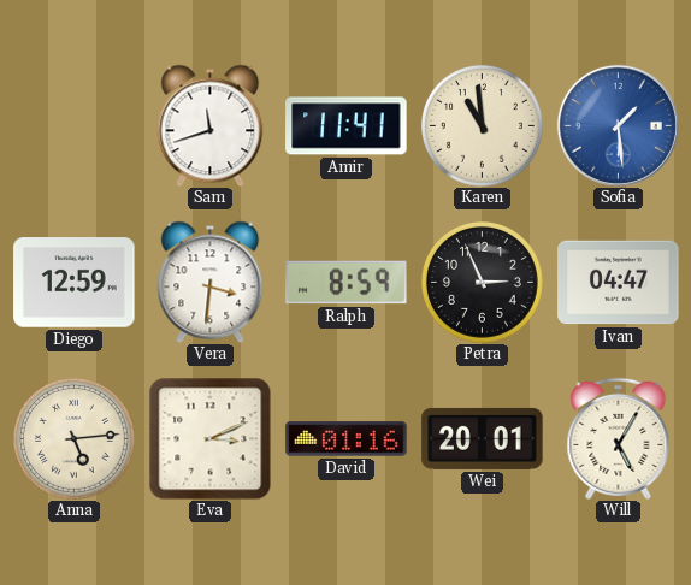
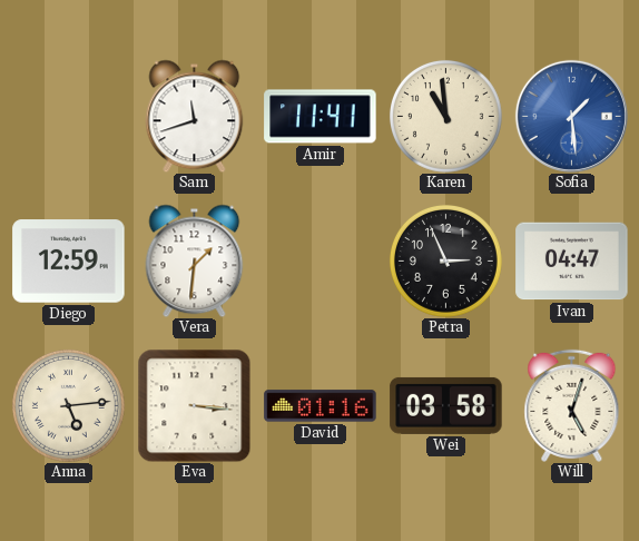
Vera: 3:31 -> 1:31 (195, 260)
Ralph: 8:59 -> none (347, 283)
Eva: 3:11 -> 3:16 (194, 405)
Wei: 20:01 -> 03:58 (446, 405)
Will: 5:05 -> 5:03 (572, 405)
